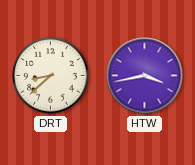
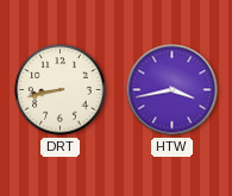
DRT: 8:38 -> 8:43 (61, 90)
